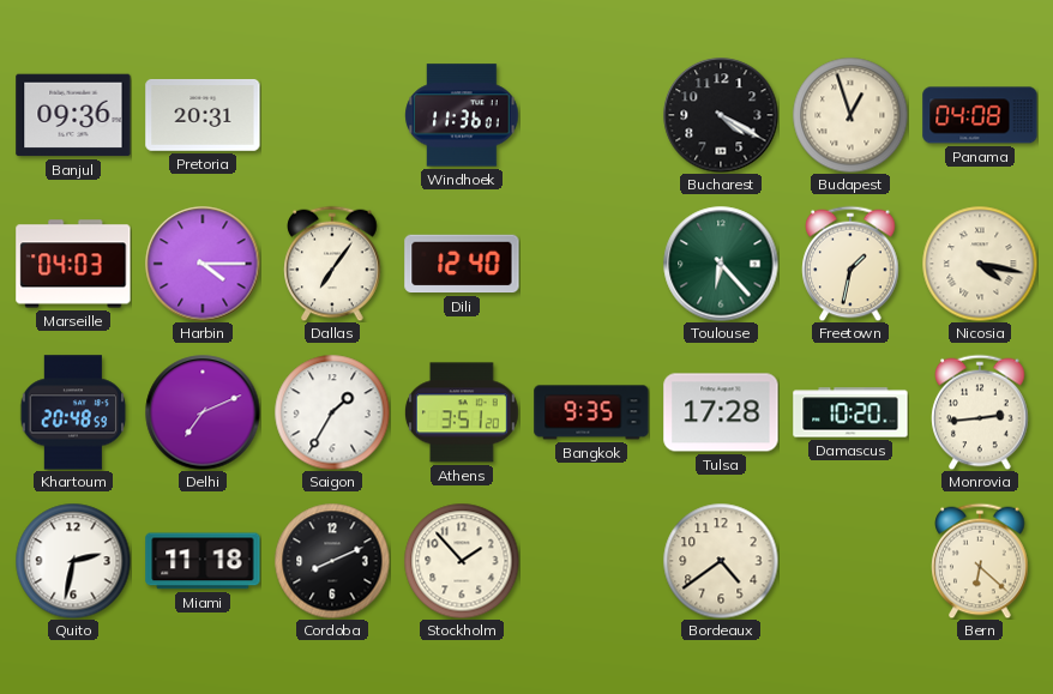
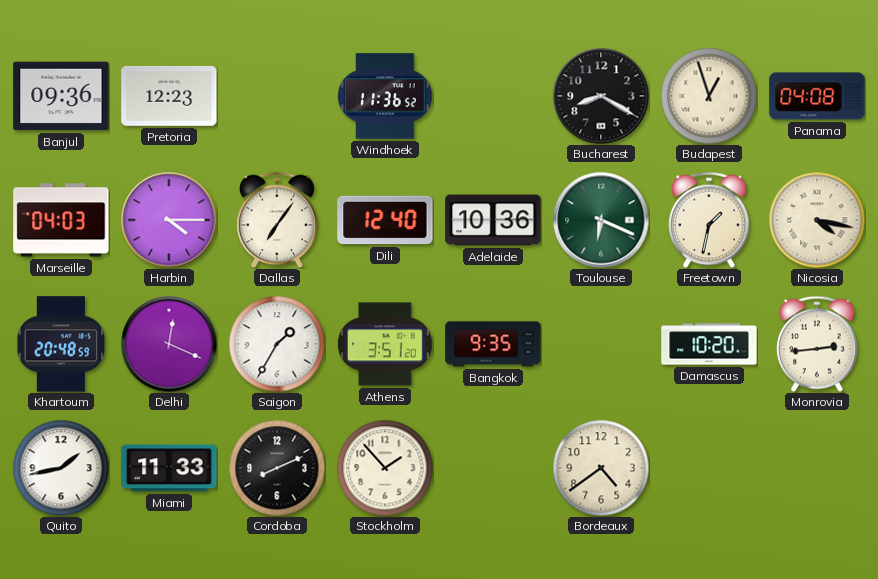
Pretoria: 20:31 -> 12:23 (169, 96)
Windhoek: 11:36:01 -> 11:36:52 (385, 96)
Bucharest: 4:20 -> 8:20 (601, 96)
Adelaide: none -> 10:36 (493, 220)
Toulouse: 6:23 -> 6:19 (601, 220)
Delhi: 7:11 -> 12:19 (169, 344)
Tulsa: 17:28 -> none (721, 412)
Quito: 2:32 -> 1:43 (61, 468)
Miami: 11:18 -> 11:33 (169, 468)
Bern: 6:22 -> none (980, 561)
